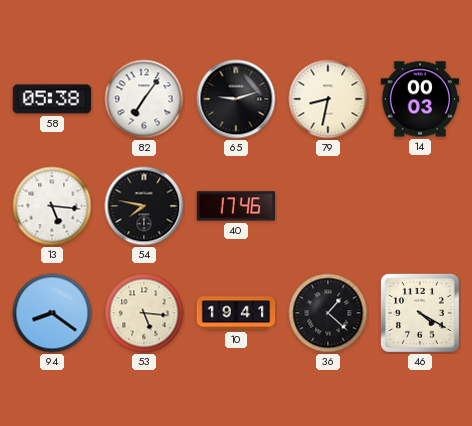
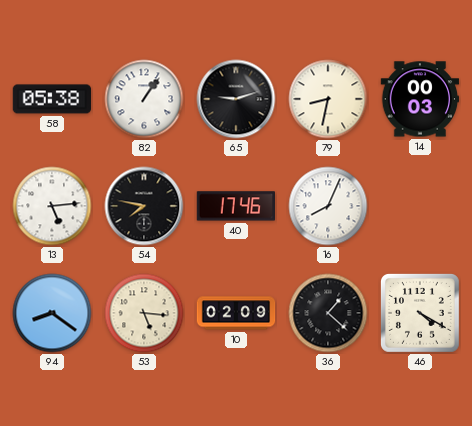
82: 7:06 -> 1:06 (144, 99)
13: 5:16 -> 5:14 (52, 206)
16: none -> 8:04 (328, 206)
10: 19:41 -> 02:09 (236, 313)
